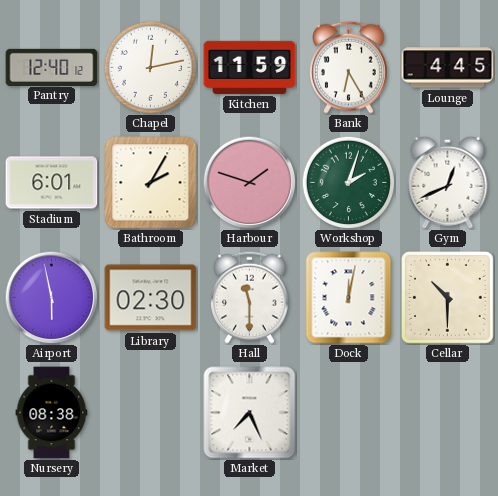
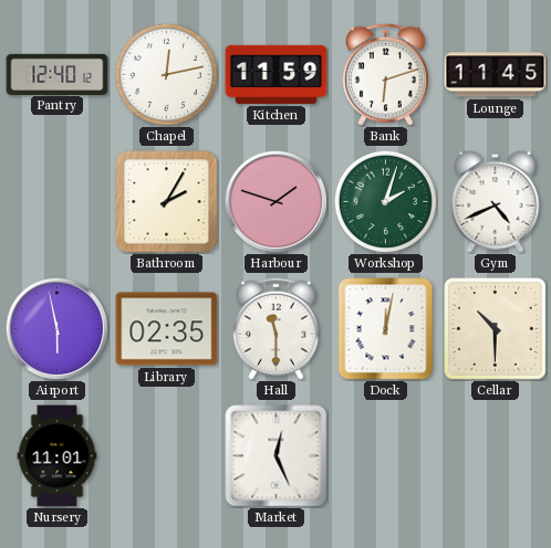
Bank: 6:25 -> 6:12 (386, 74)
Lounge: 4:45 -> 11:45 (496, 75)
Stadium: 6:01 -> none (52, 183)
Gym: 12:41 -> 4:41 (496, 201)
Library: 02:30 -> 02:35 (167, 329)
Nursery: 08:38 -> 11:01 (58, 456)
Market: 7:26 -> 12:26 (277, 456)
